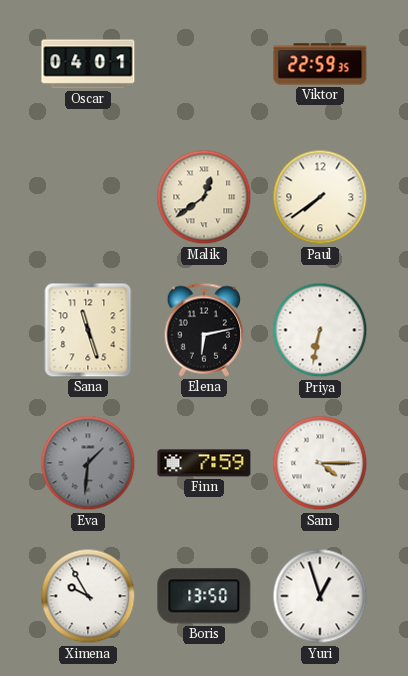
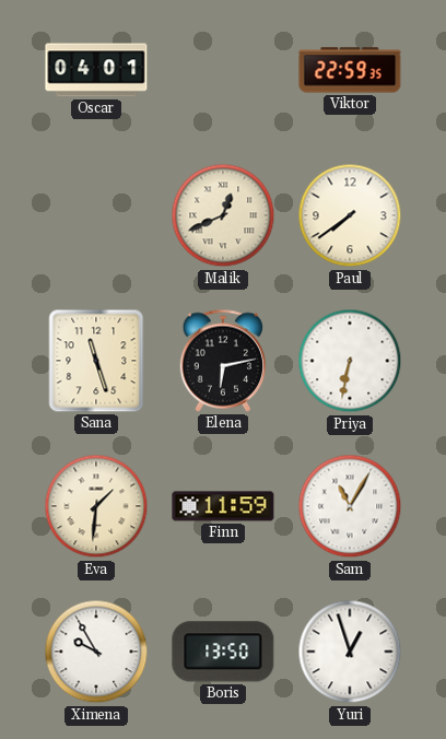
Malik: 12:39 -> 12:41 (223, 215)
Eva dial: grey -> cream (96, 506)
Finn: 7:59 -> 11:59 (223, 506)
Sam: 4:15 -> 11:05 (350, 506)
